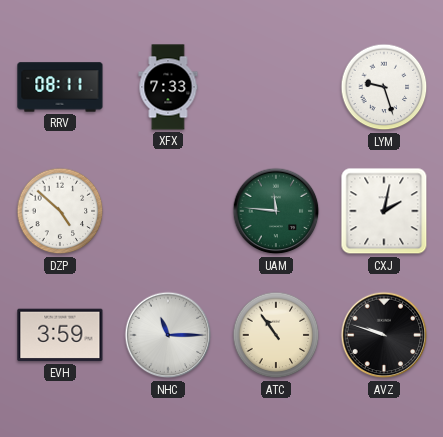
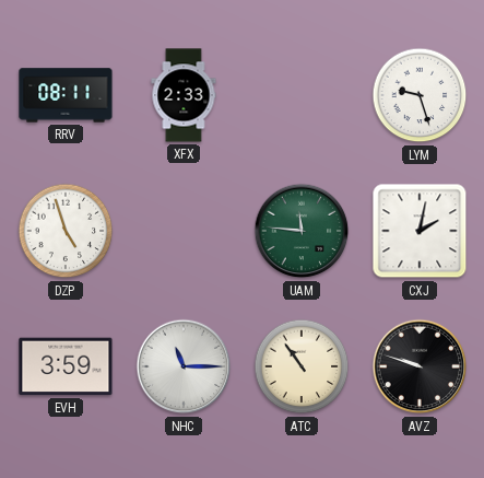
XFX: 7:33 -> 2:33 (184, 95)
DZP: 4:52 -> 4:57 (66, 231)
